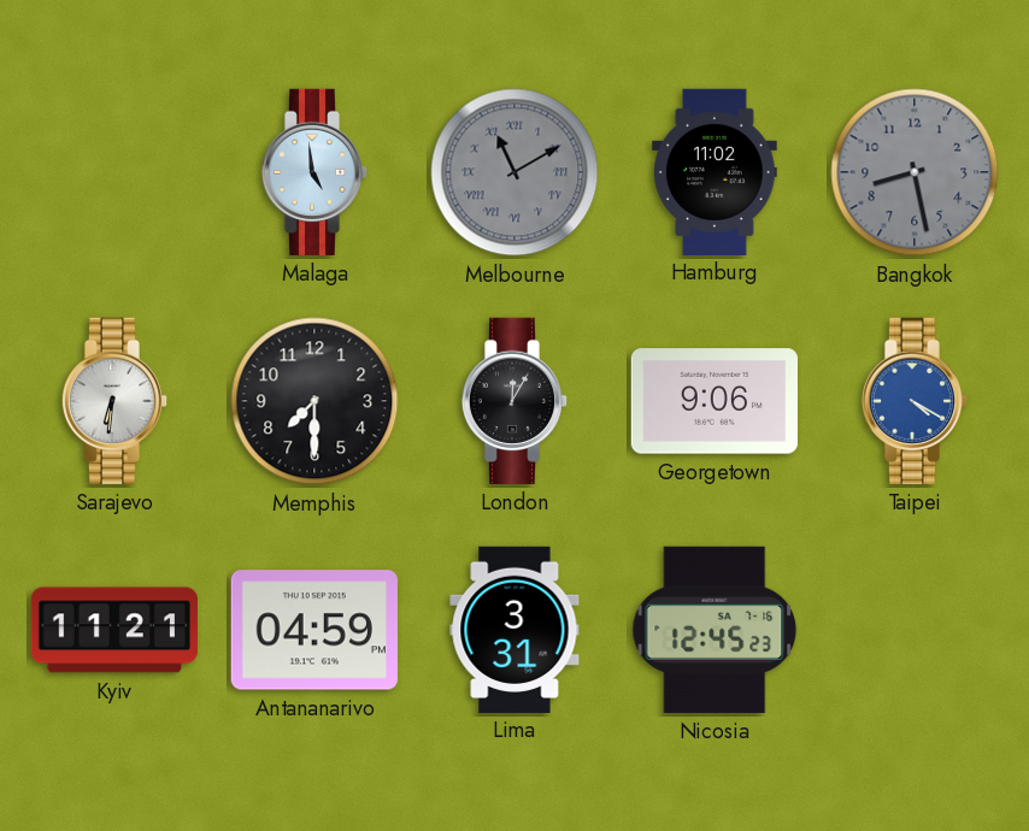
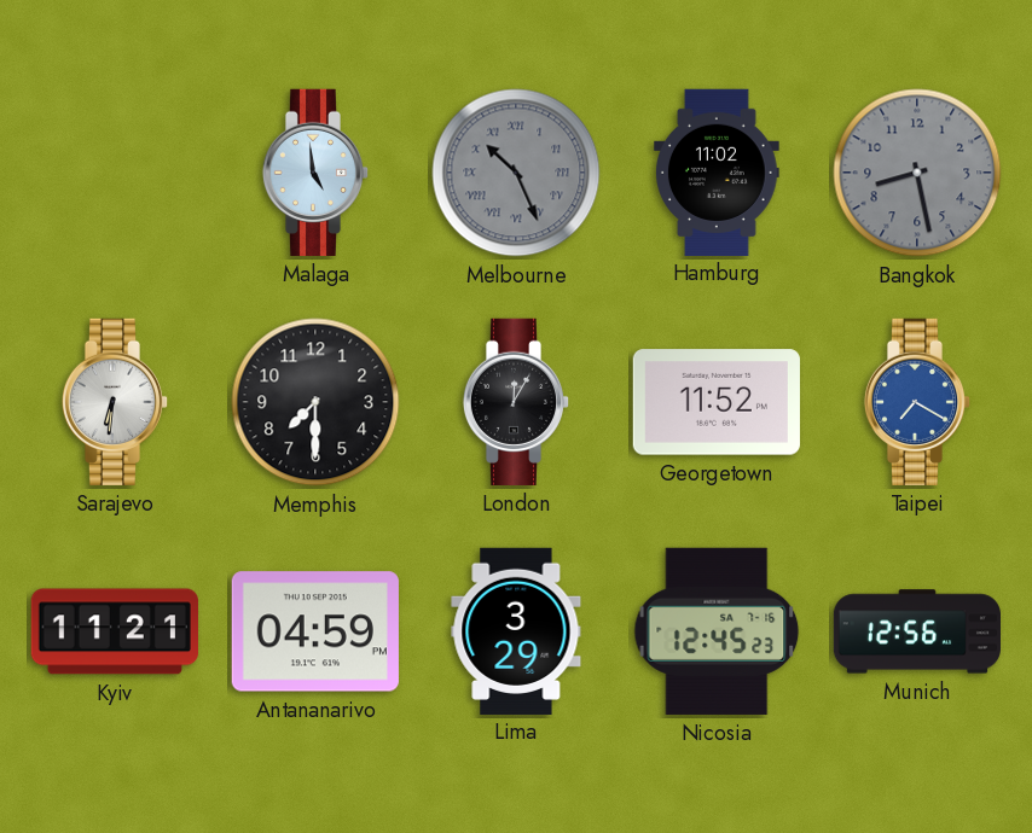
Melbourne: 11:10 -> 10:26 (516, 173)
Georgetown: 9:06 -> 11:52 (717, 402)
Taipei: 4:20 -> 7:20 (917, 402)
Lima: 3:31 -> 3:29 (516, 630)
Munich: none -> 12:56 (917, 631)
